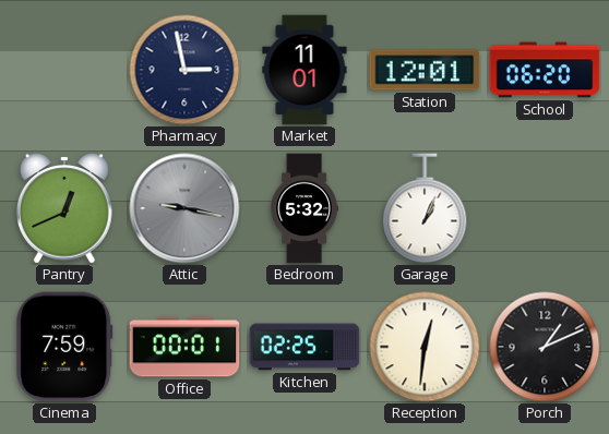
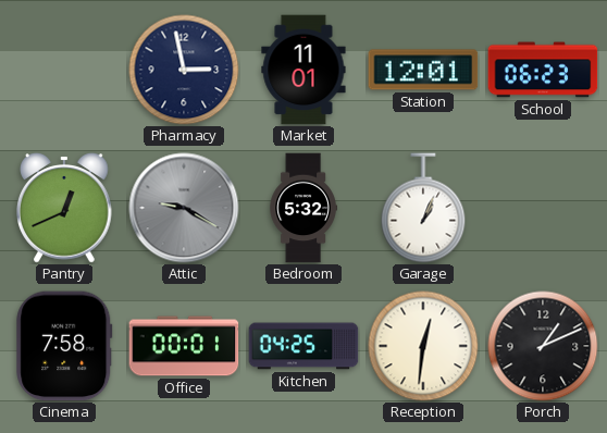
School: 06:20 -> 06:23 (543, 70)
Attic: 9:17 -> 9:20 (184, 208)
Cinema: 7:59 -> 7:58 (64, 346)
Kitchen: 02:25 -> 04:25 (303, 346)
